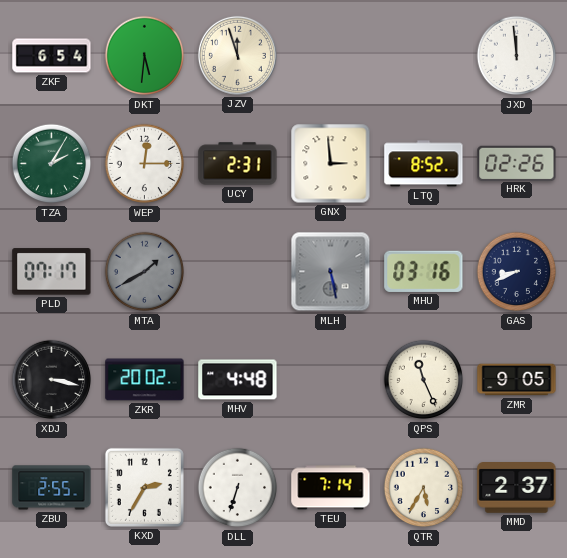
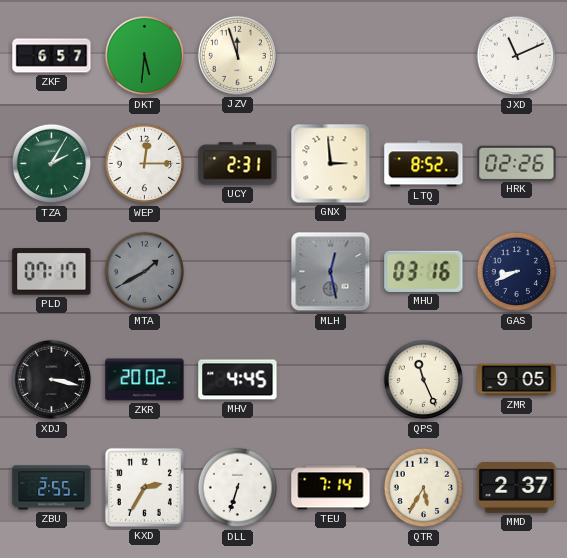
ZKF: 6:54 -> 6:57 (52, 56)
JXD: 11:59 -> 11:11 (517, 56)
MLH: 5:28 -> 12:28 (331, 272)
MHV: 4:48 -> 4:45 (238, 380)
